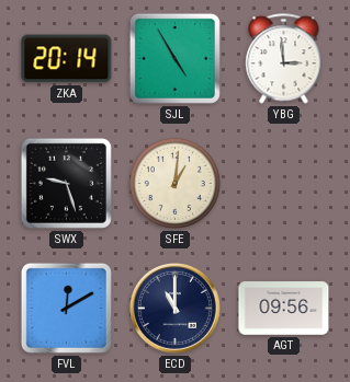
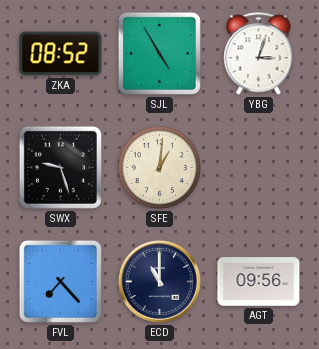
ZKA: 20:14 -> 08:52 (61, 54)
YBG: 2:59 -> 3:03 (259, 54)
FVL: 12:10 -> 7:23 (60, 281)
